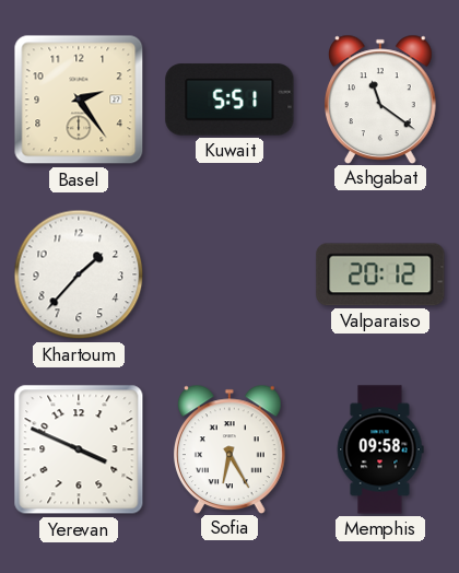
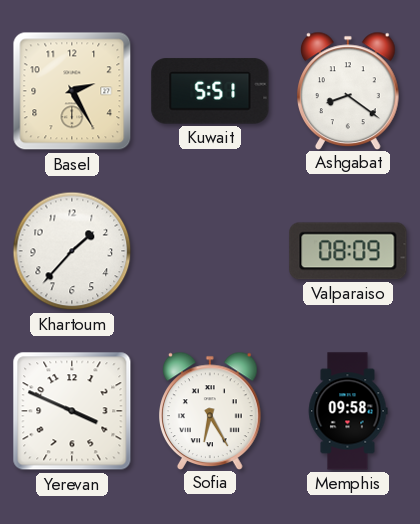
Basel: 2:24 -> 2:25 (72, 91)
Ashgabat: 11:21 -> 8:21 (349, 90)
Valparaiso: 20:12 -> 08:09 (348, 251)
